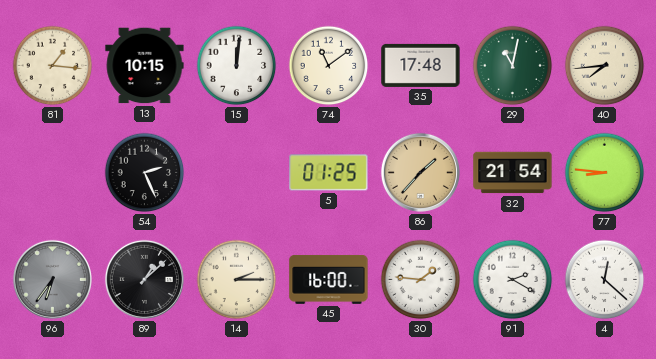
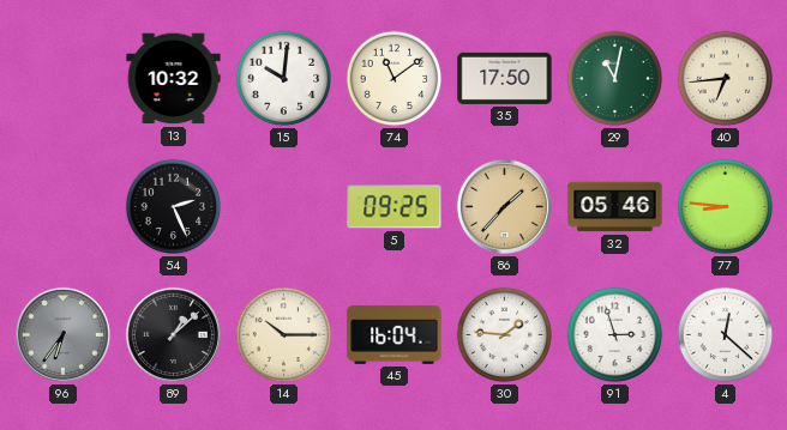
81: 1:16 -> none (53, 66)
13: 10:15 -> 10:32 (174, 79)
15: 12:01 -> 10:01 (284, 79)
35: 17:48 -> 17:50 (505, 78)
40: 7:44 -> 6:44 (726, 79)
5: 01:25 -> 09:25 (395, 207)
32: 21:54 -> 05:46 (615, 207)
14: 2:15 -> 10:15 (284, 335)
45: 16:00 -> 16:04 (395, 334)
91: 2:20 -> 2:57 (615, 335)
